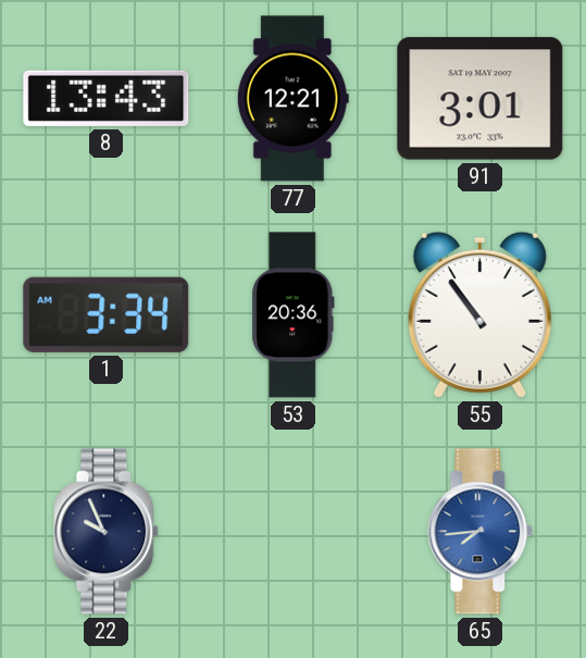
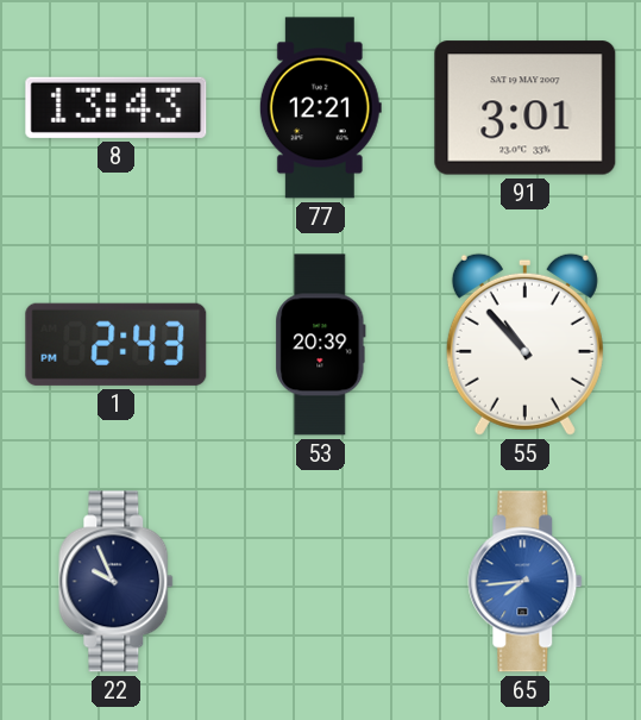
1: 3:34 -> 2:43 (117, 344)
53: 20:36 -> 20:39 (321, 345)
55: 10:54 -> 10:53 (524, 344)
